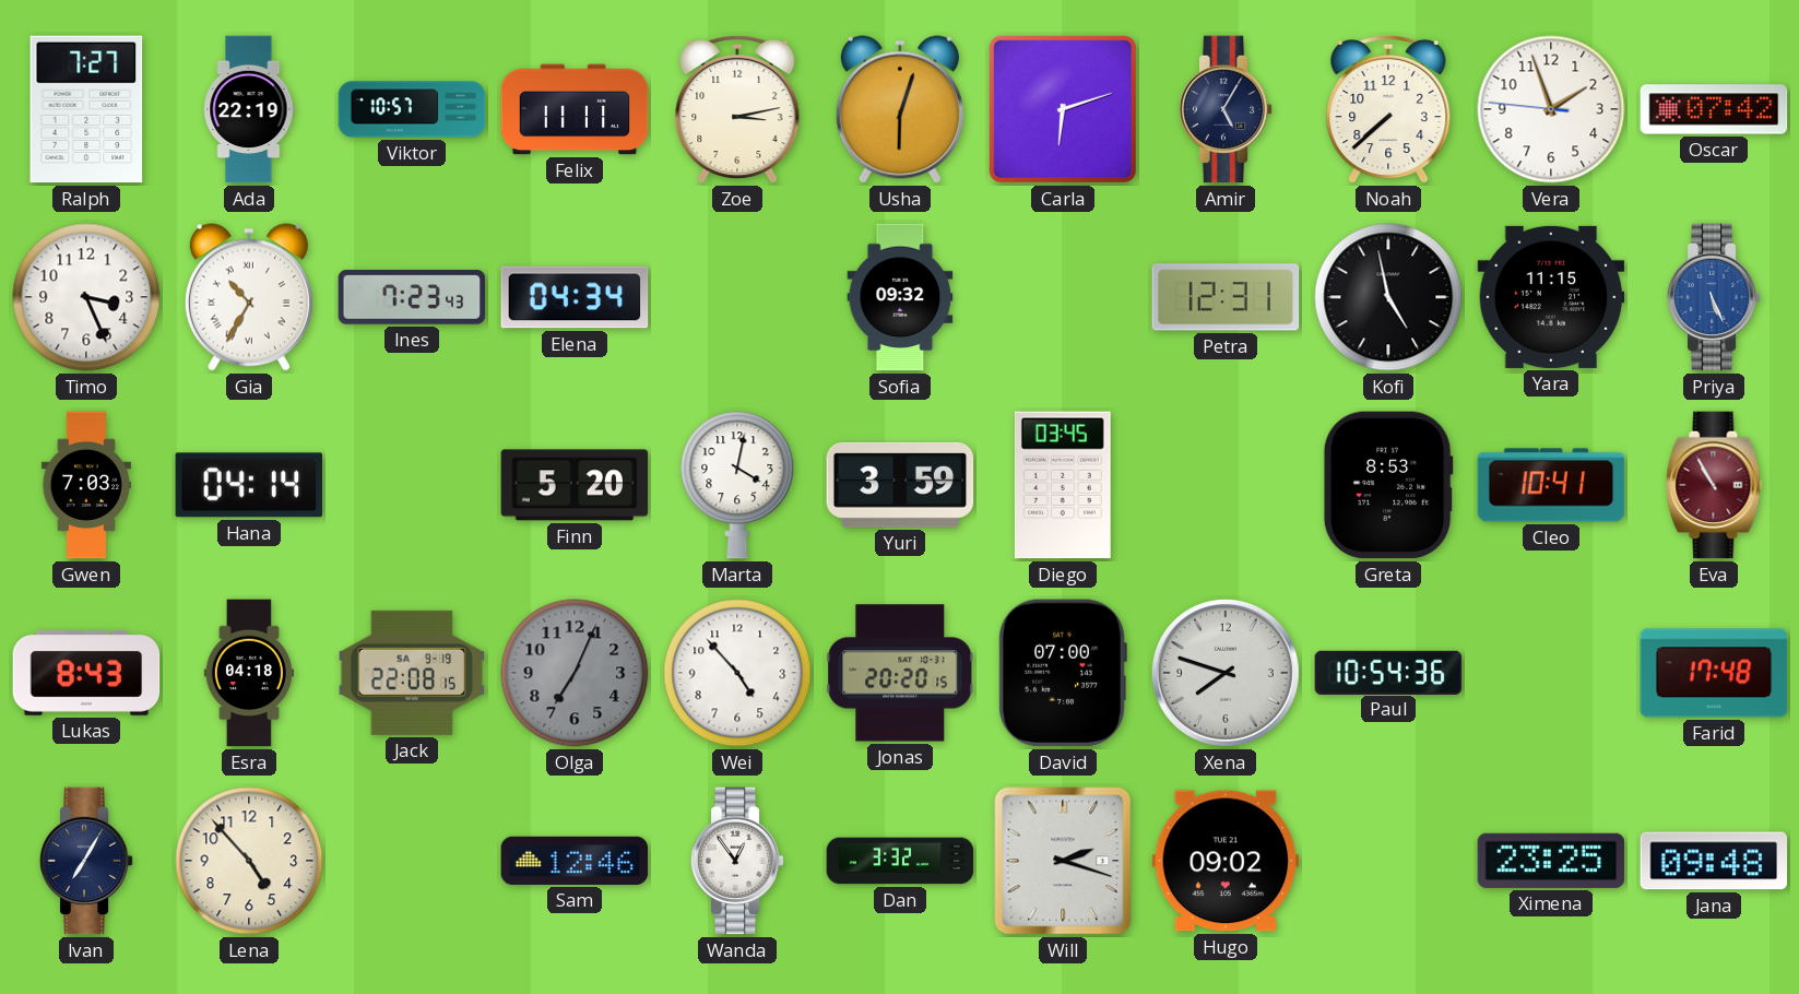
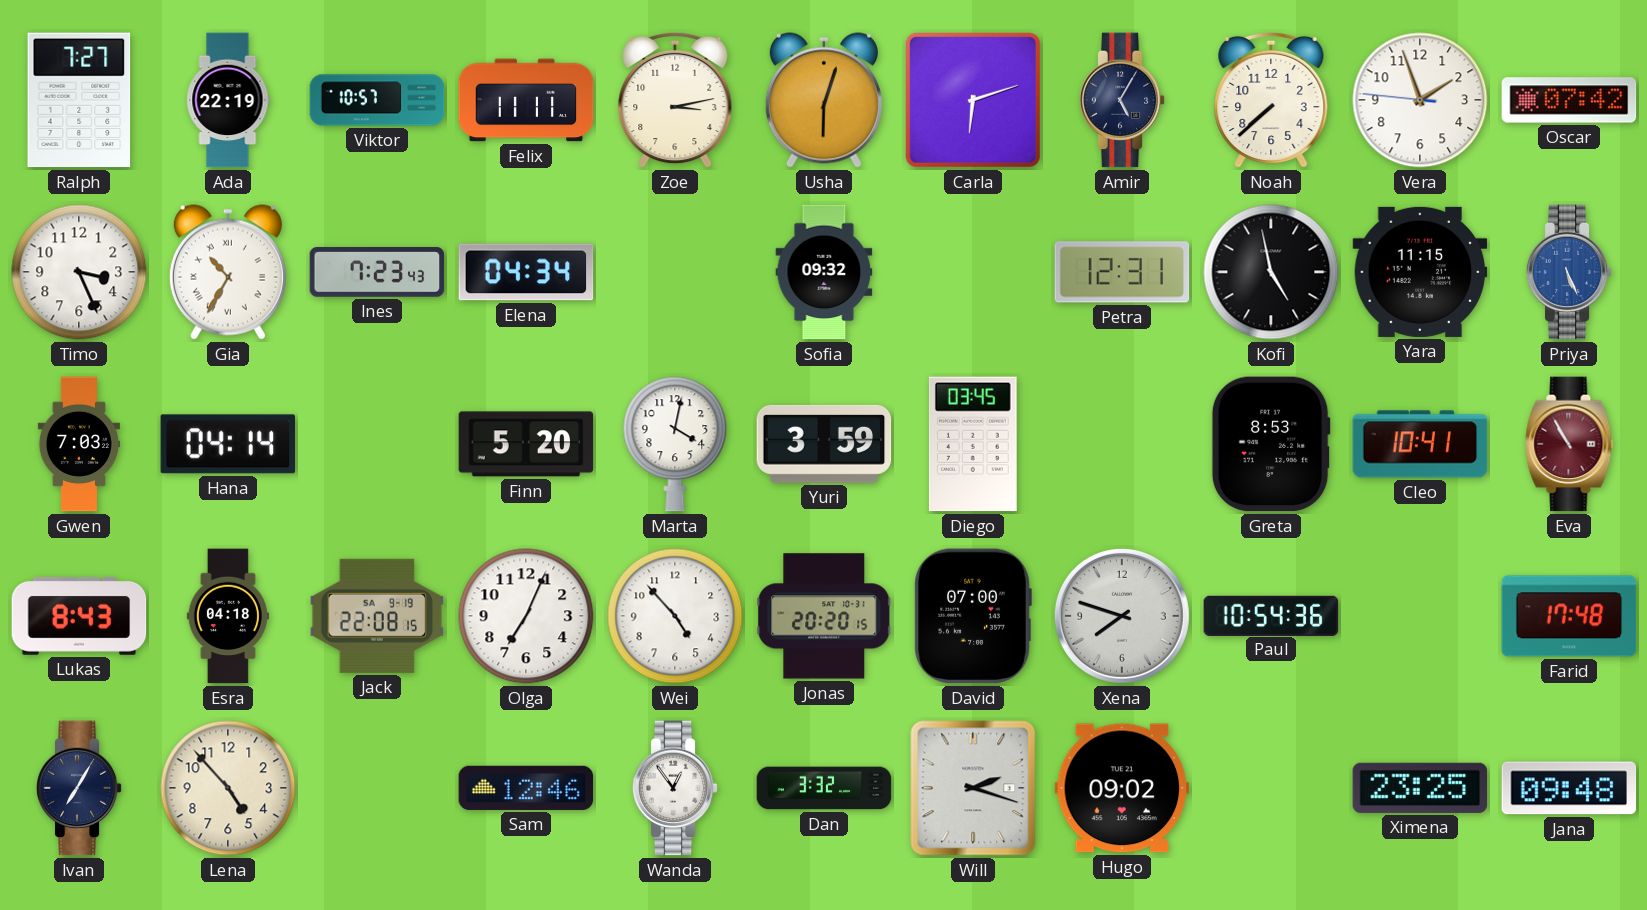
Olga dial: grey -> white (526, 616)
